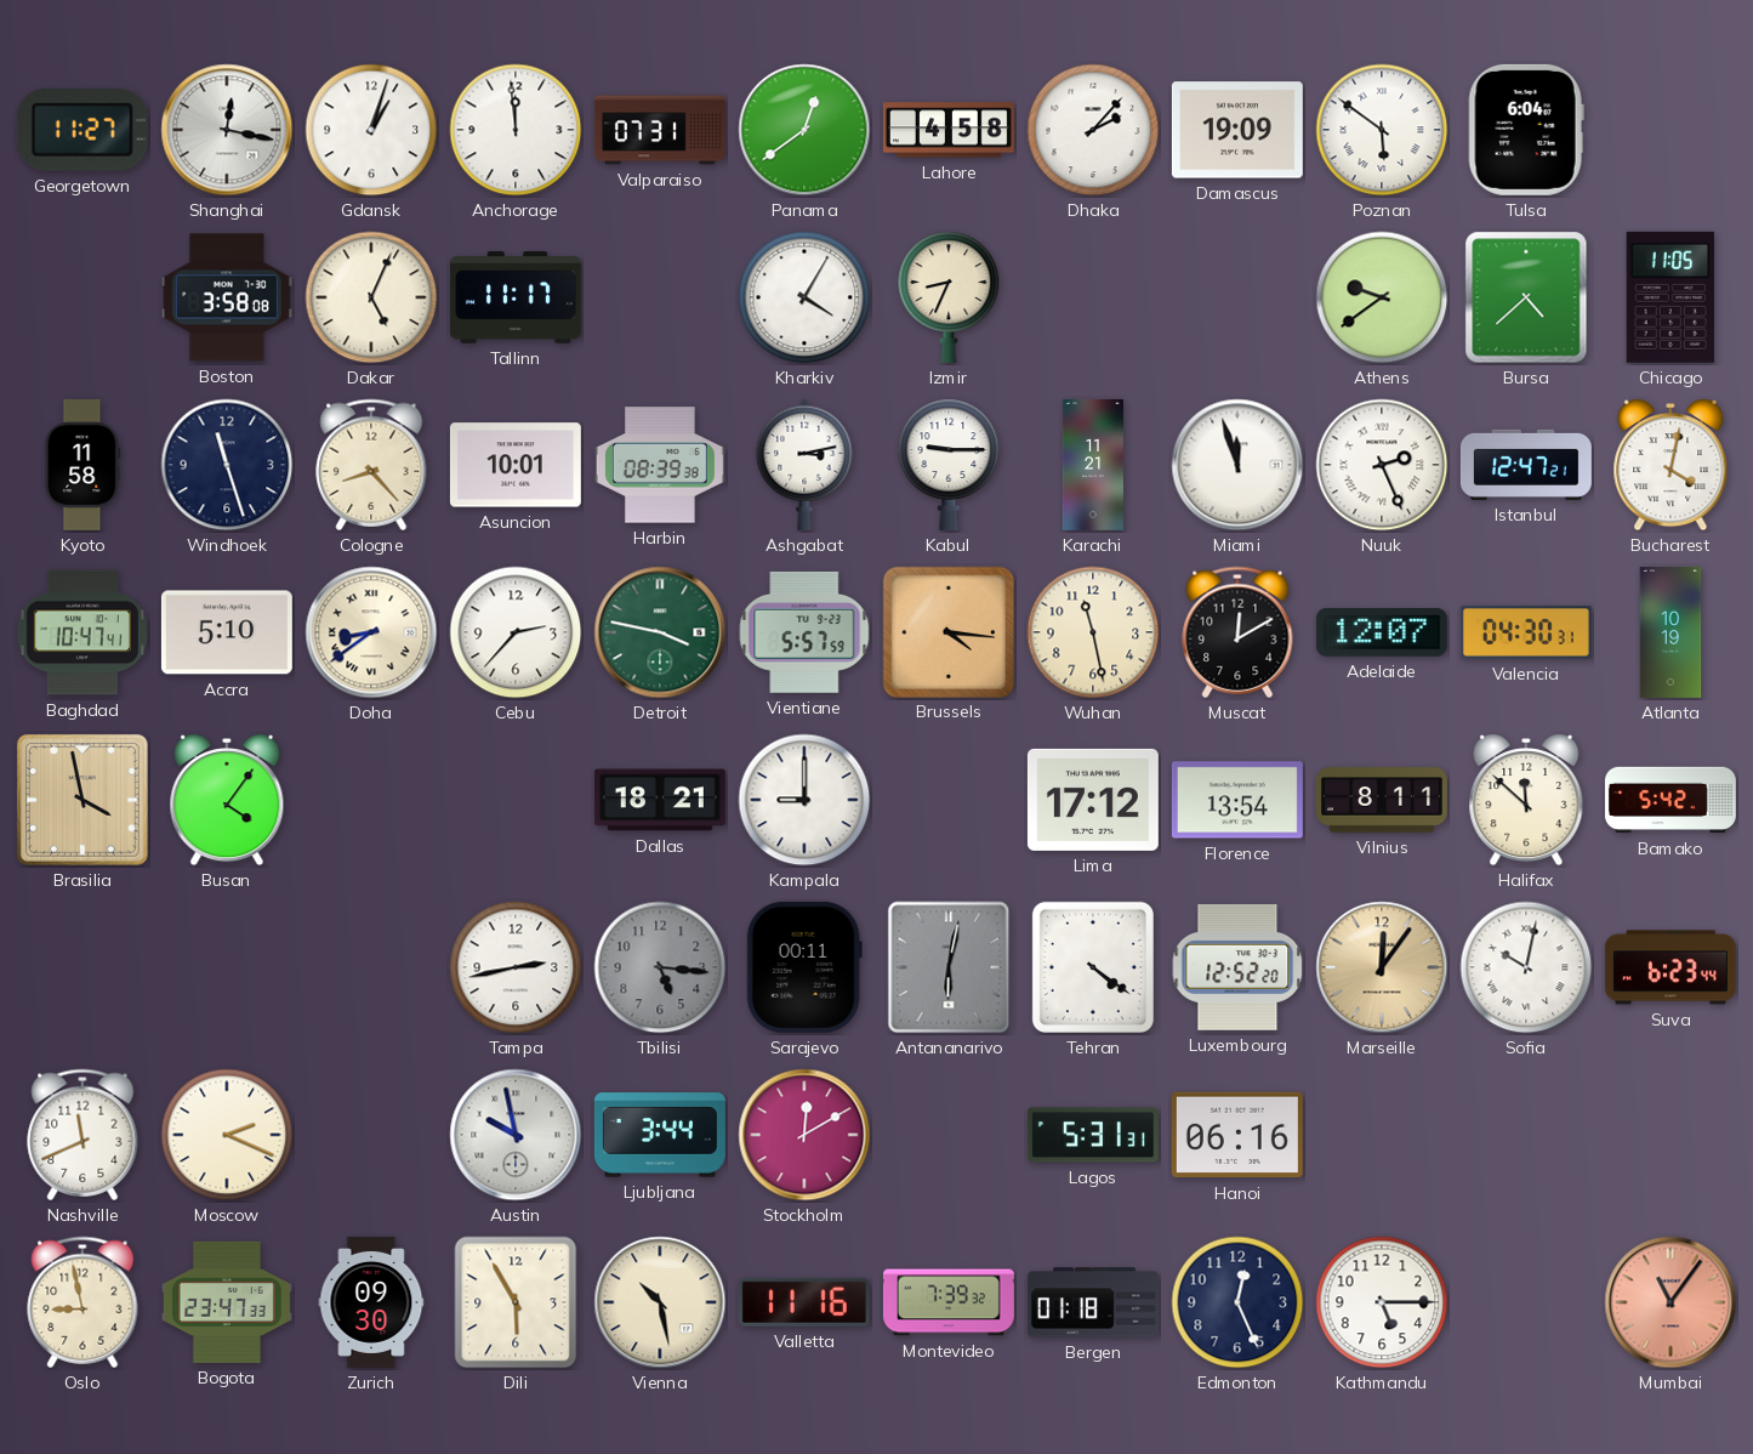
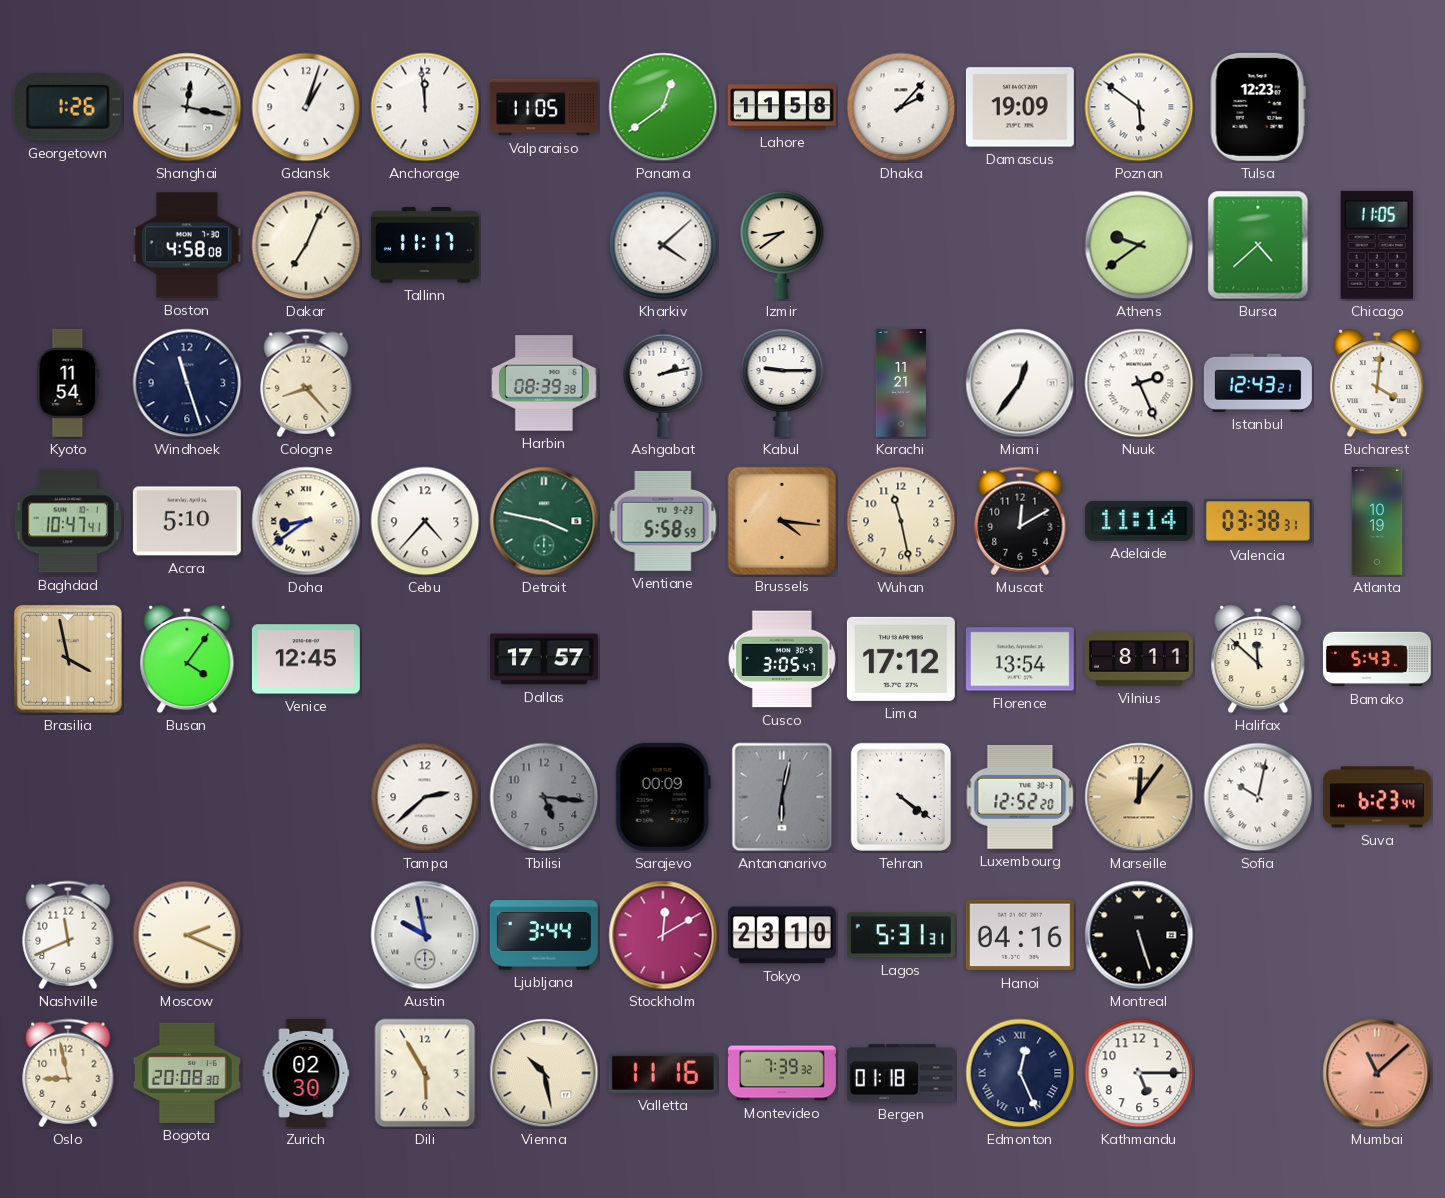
Georgetown: 11:27 -> 1:26 (68, 108)
Valparaiso: 07:31 -> 11:05 (544, 107)
Lahore: 4:58 -> 11:58 (782, 107)
Tulsa: 6:04 -> 12:23 (1258, 107)
Boston: 3:58 -> 4:58 (187, 245)
Dakar: 5:04 -> 7:04 (306, 245)
Kharkiv: 4:05 -> 4:08 (663, 245)
Izmir: 8:34 -> 8:39 (782, 245)
Kyoto: 11:58 -> 11:54 (68, 383)
Asuncion: 10:01 -> none (516, 465)
Ashgabat: 3:13 -> 2:13 (663, 383)
Miami: 11:57 -> 12:36 (1020, 383)
Istanbul: 12:47 -> 12:43 (1258, 383)
Bucharest: 4:02 -> 4:01 (1377, 384)
Cebu: 2:37 -> 4:37 (425, 521)
Vientiane: 5:57 -> 5:58 (663, 521)
Adelaide: 12:07 -> 11:14 (1139, 521)
Valencia: 04:30 -> 03:38 (1258, 521)
Venice: none -> 12:45 (306, 659)
Dallas: 18:21 -> 17:57 (544, 659)
Kampala: 9:00 -> none (804, 800)
Cusco: none -> 3:05 (782, 659)
Bamako: 5:42 -> 5:43 (1377, 659)
Tampa: 2:43 -> 2:38 (425, 797)
Sarajevo: 00:11 -> 00:09 (663, 797)
Tokyo: none -> 23:10 (782, 935)
Hanoi: 06:16 -> 04:16 (1020, 935)
Montreal: none -> 5:27 (1139, 935)
Bogota: 23:47 -> 20:08 (187, 1073)
Zurich: 09:30 -> 02:30 (306, 1073)
Edmonton numerals: Arabic -> Roman (1020, 1073)
Mumbai: 11:06 -> 11:08 (1377, 1073)
